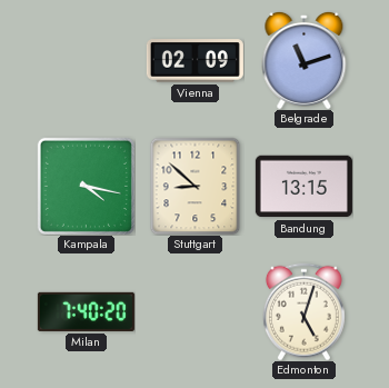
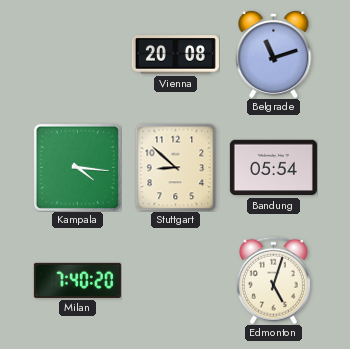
Vienna: 02:09 -> 20:08 (175, 55)
Kampala: 4:17 -> 4:16 (77, 167)
Bandung: 13:15 -> 05:54 (273, 168)
